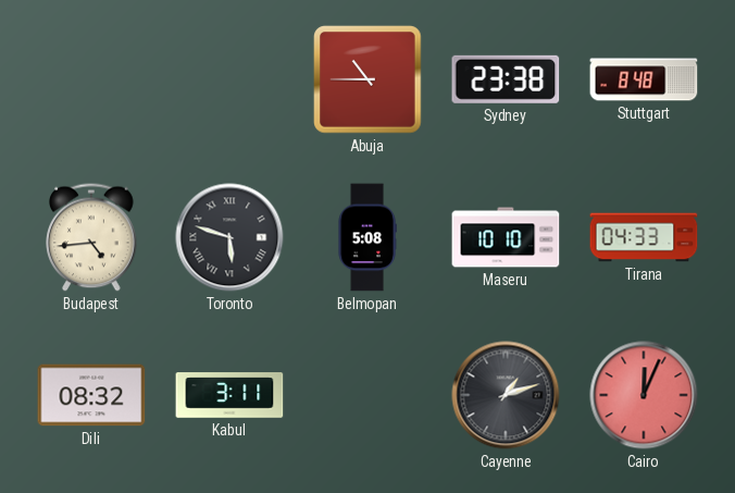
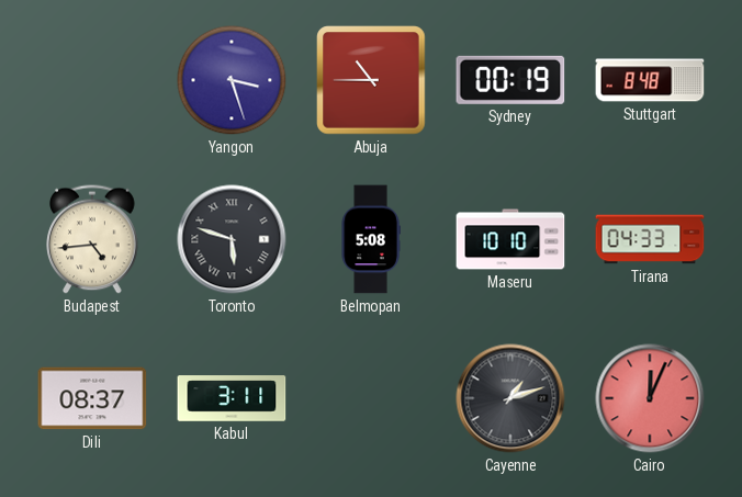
Yangon: none -> 3:27 (232, 80)
Sydney: 23:38 -> 00:19 (510, 80)
Dili: 08:32 -> 08:37 (92, 398)
